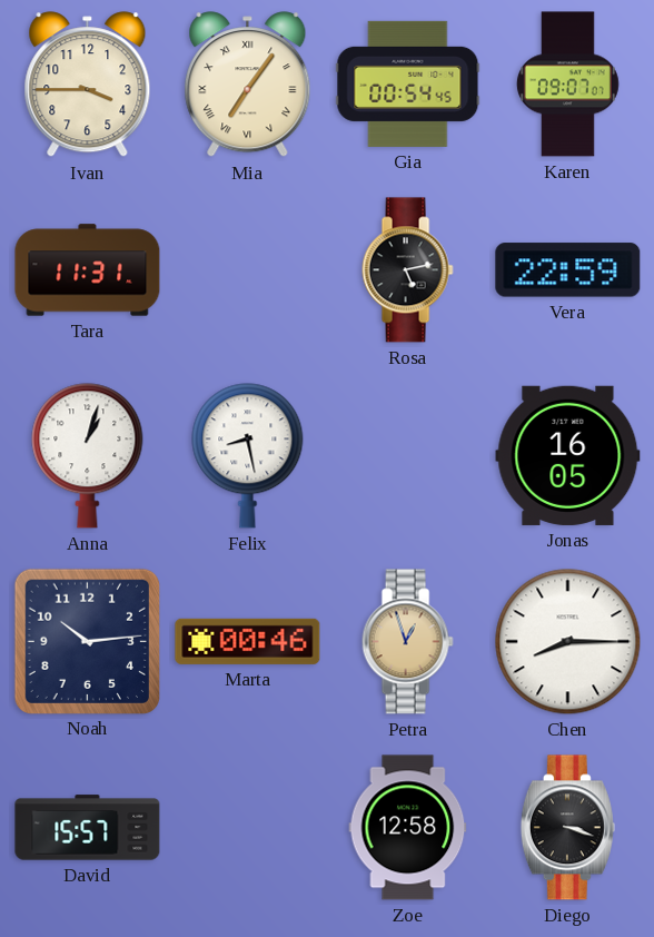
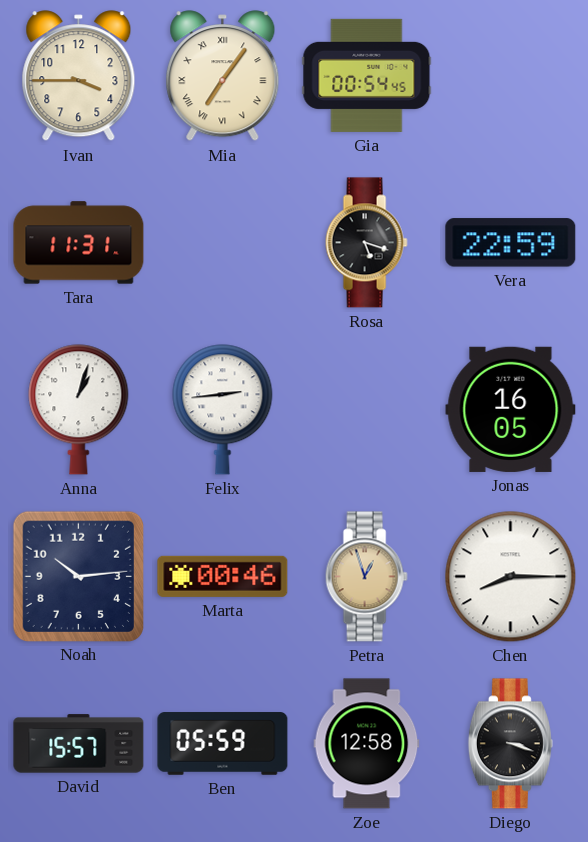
Karen: 09:07 -> none (567, 85)
Rosa: 5:13 -> 5:18 (366, 243)
Felix: 8:28 -> 2:44 (223, 410)
Ben: none -> 05:59 (223, 744)
